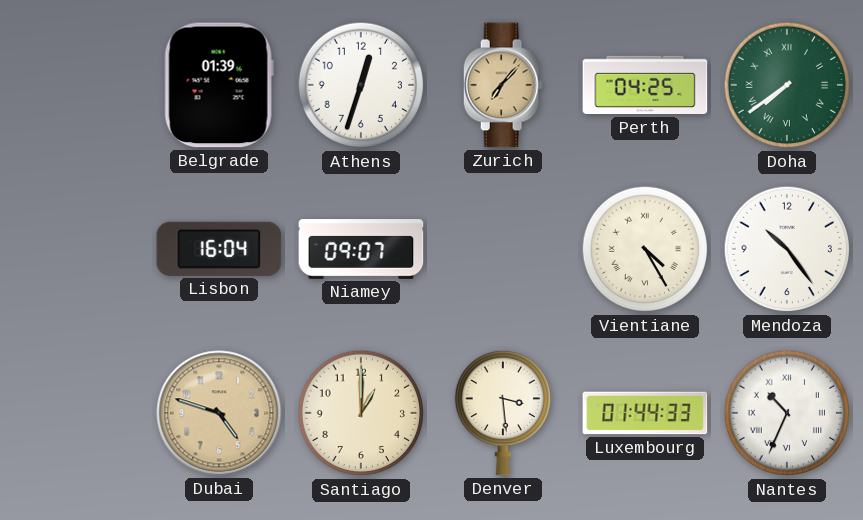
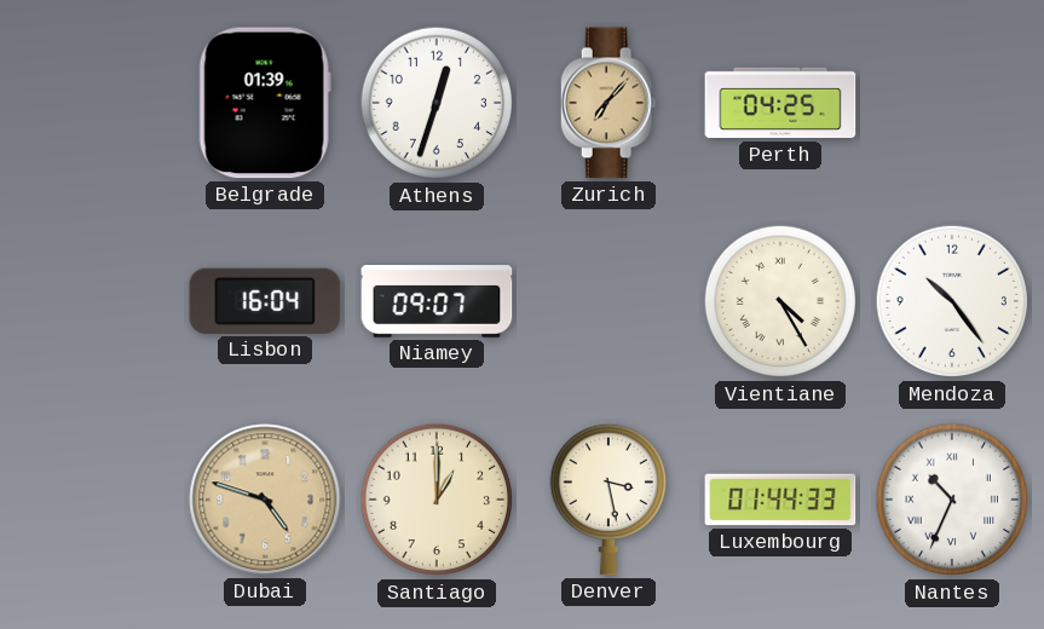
Doha: 7:39 -> none (787, 85)
Denver: 3:29 -> 3:28 (608, 500)
